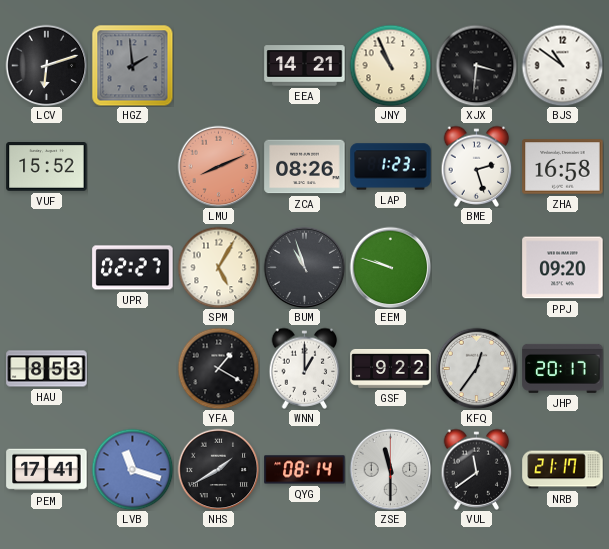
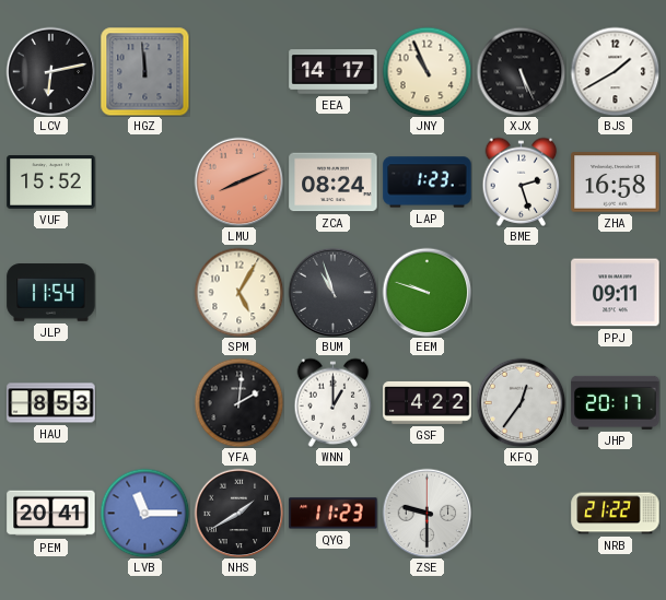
LCV: 6:12 -> 6:13 (50, 71)
HGZ: 1:59 -> 11:59 (144, 72)
EEA: 14:21 -> 14:17 (334, 72)
XJX: 3:31 -> 5:26 (521, 71)
BJS: 10:51 -> 1:40 (615, 71)
ZCA: 08:26 -> 08:24 (334, 183)
JLP: none -> 11:54 (51, 293)
UPR: 02:27 -> none (133, 268)
PPJ: 09:20 -> 09:11 (616, 293)
YFA: 1:20 -> 2:01 (238, 402)
GSF: 9:22 -> 4:22 (428, 402)
PEM: 17:41 -> 20:41 (51, 514)
LVB: 11:18 -> 11:15 (144, 513)
QYG: 08:14 -> 11:23 (334, 514)
ZSE: 11:30 -> 9:30 (427, 513)
VUL: 11:39 -> none (477, 469)
NRB: 21:17 -> 21:22 (616, 514)
